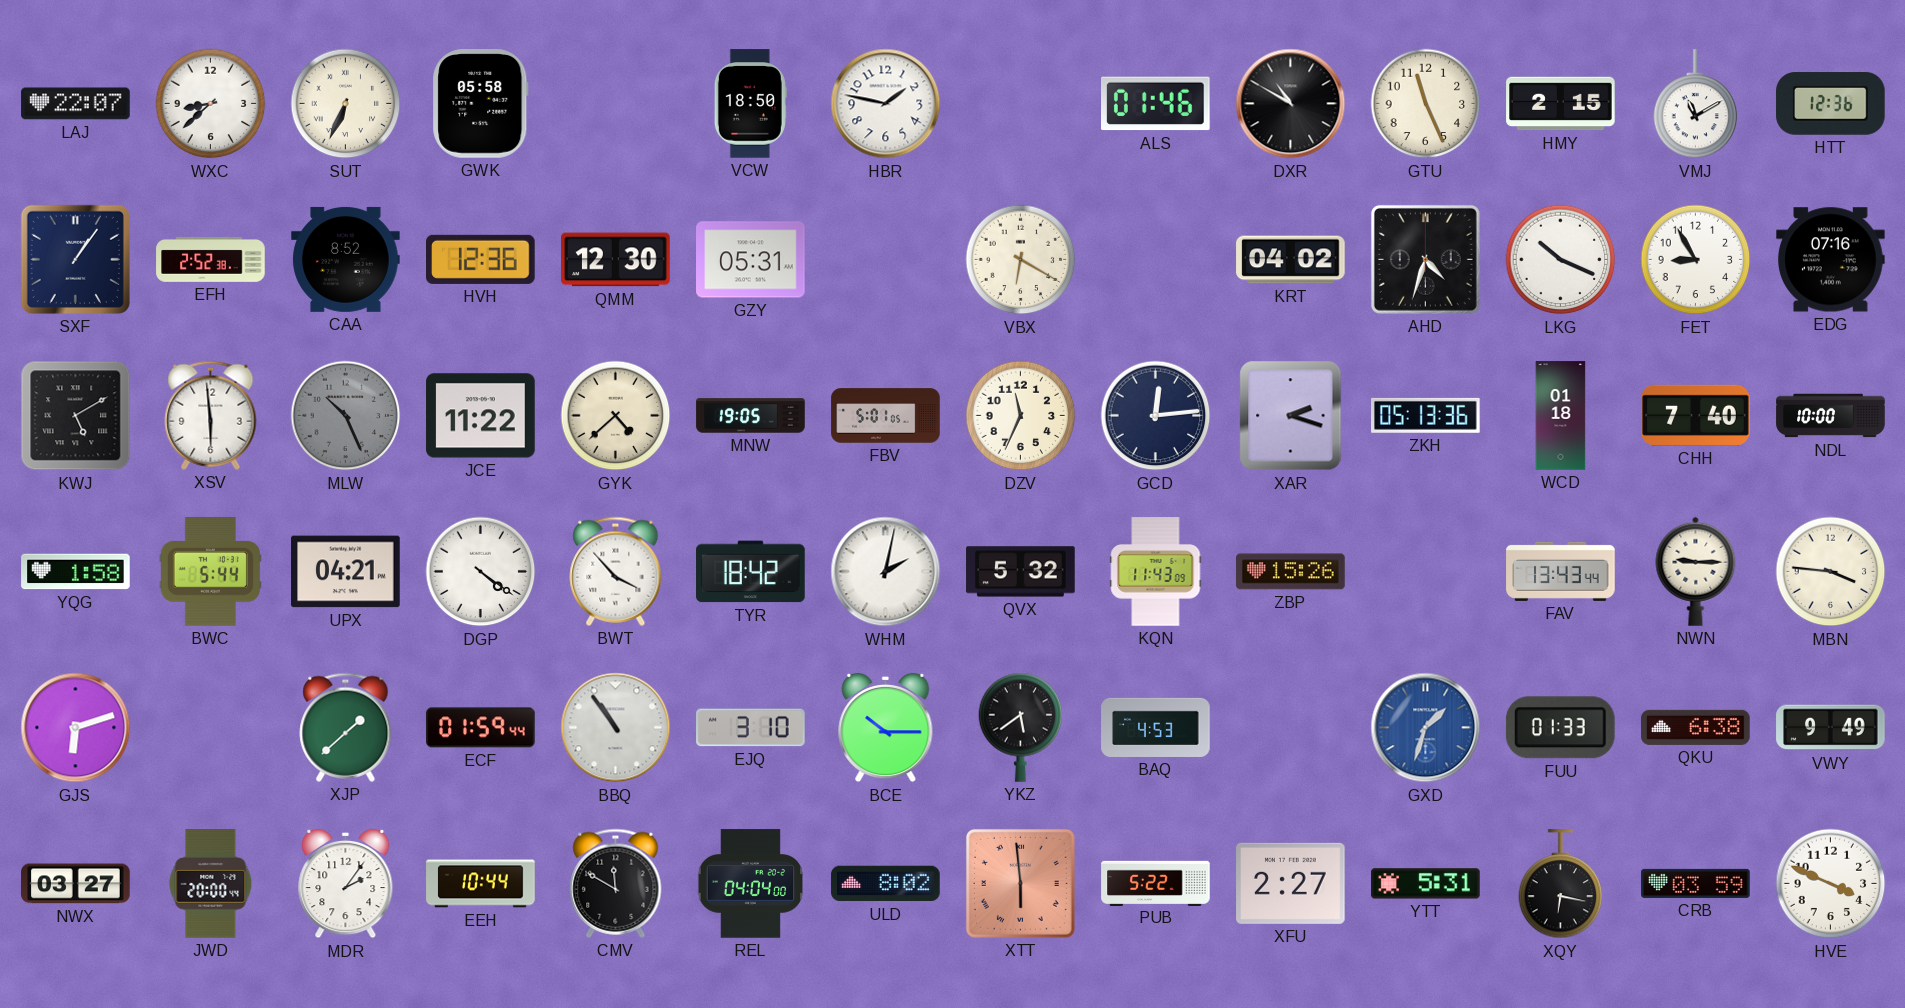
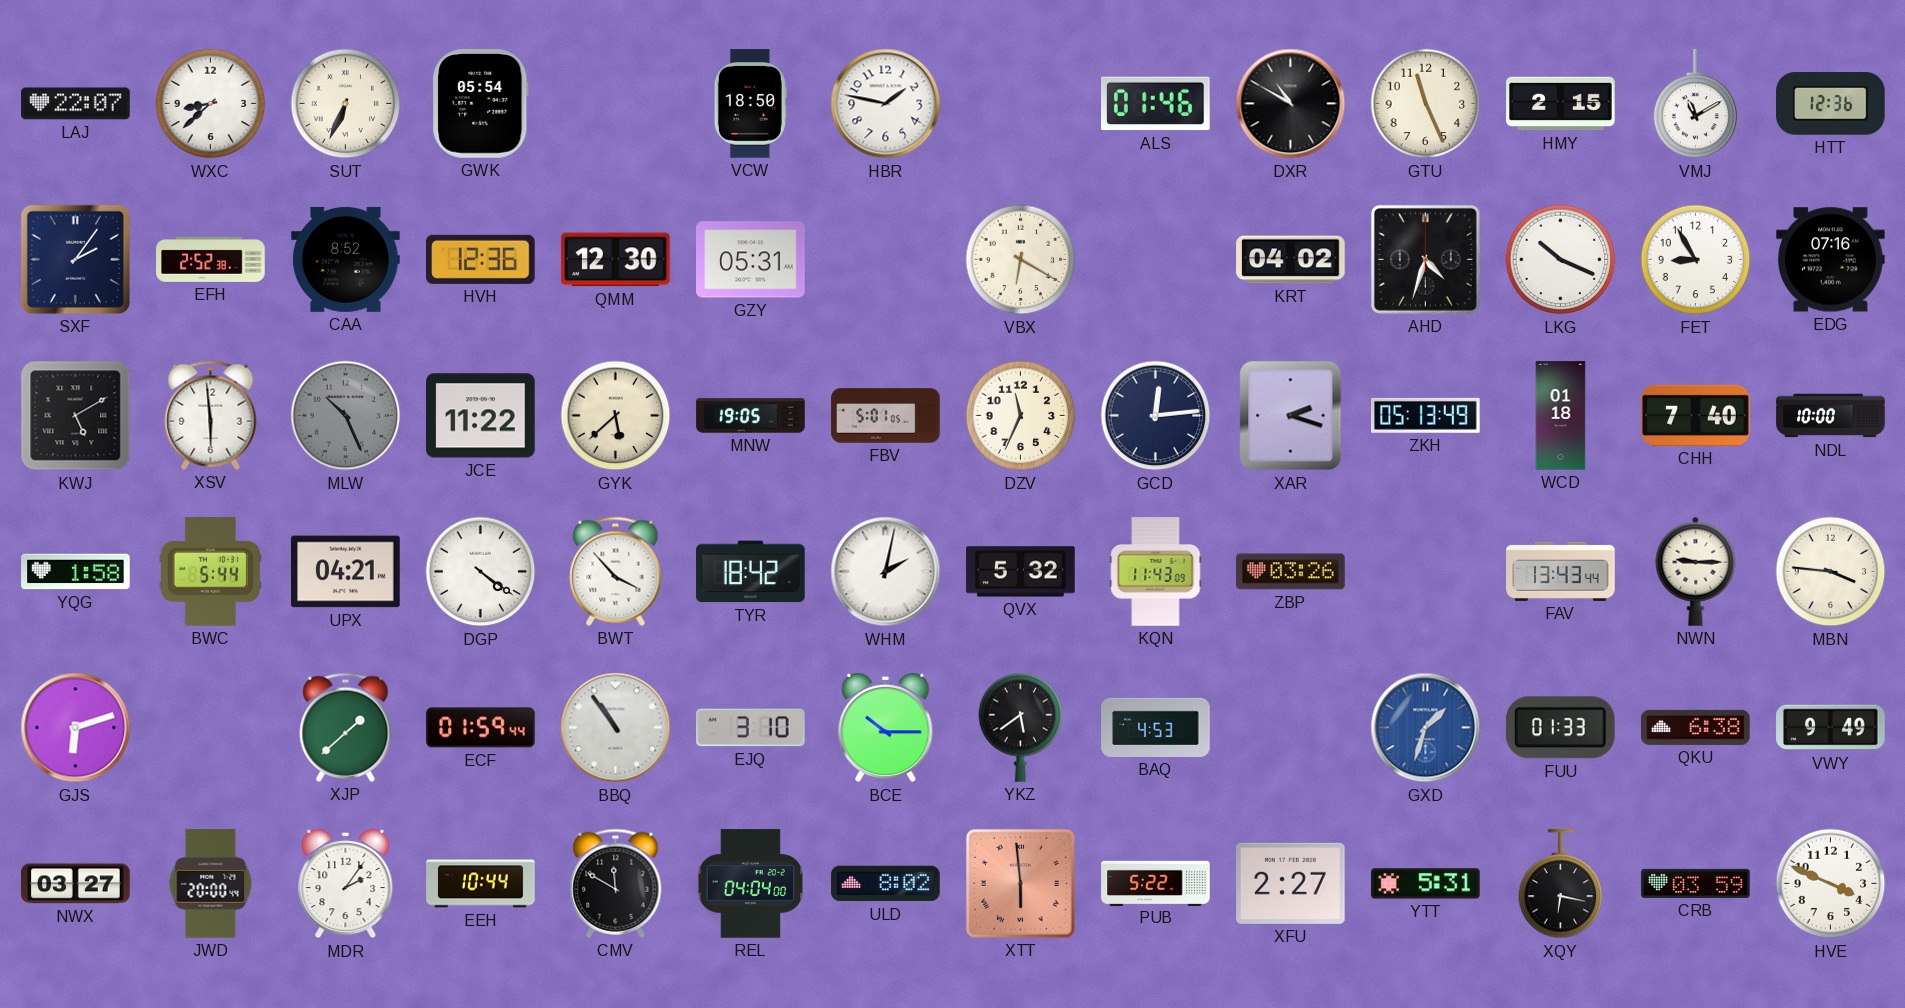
GWK: 05:58 -> 05:54 (481, 104)
SXF: 1:06 -> 2:06 (75, 259)
GYK: 4:38 -> 5:38 (616, 416)
ZKH: 05:13:36 -> 05:13:49 (1426, 415)
ZBP: 15:26 -> 03:26 (1291, 572)
